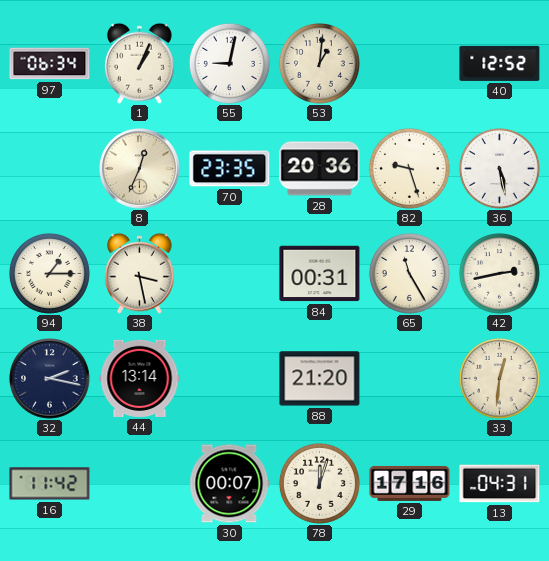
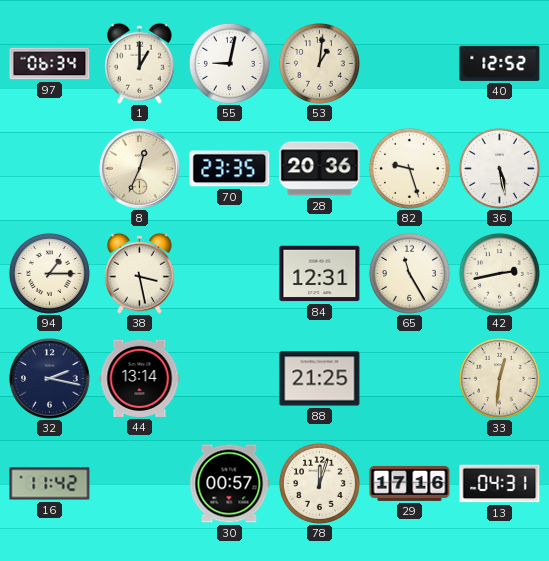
1: 1:04 -> 1:00 (140, 63)
84: 00:31 -> 12:31 (320, 274)
88: 21:20 -> 21:25 (320, 379)
30: 00:07 -> 00:57 (229, 484)
